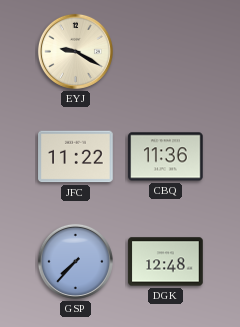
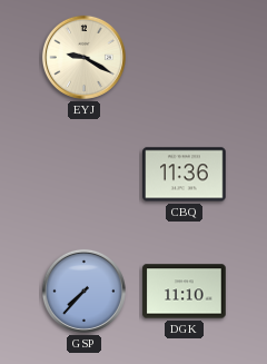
JFC: 11:22 -> none (76, 157)
DGK: 12:48 -> 11:10 (185, 292)
